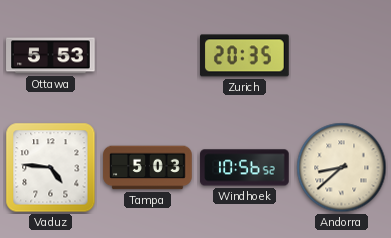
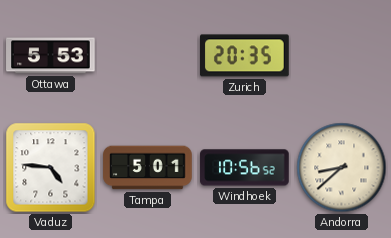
Tampa: 5:03 -> 5:01 (148, 168)
